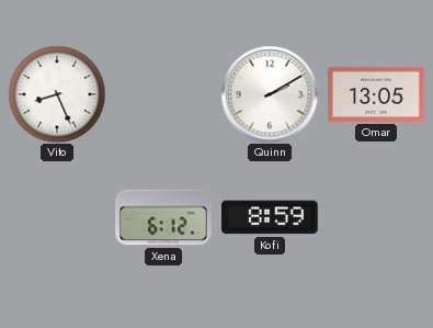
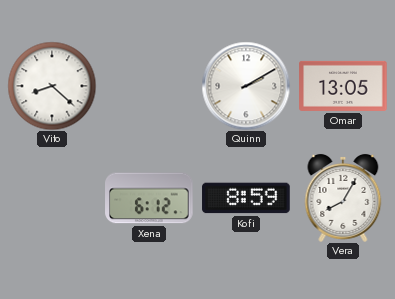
Vito: 8:26 -> 8:22 (52, 86)
Vera: none -> 8:05 (343, 198)
